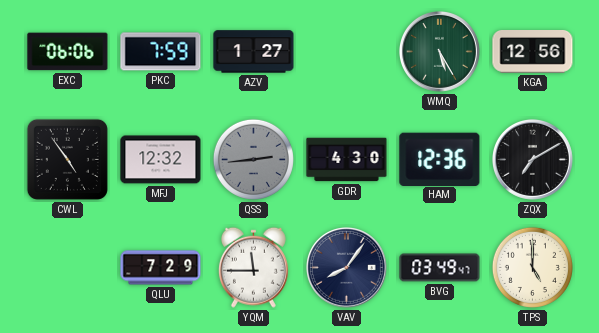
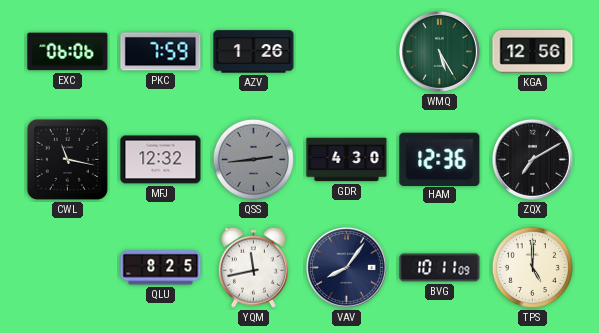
AZV: 1:27 -> 1:26 (254, 52)
CWL: 4:54 -> 11:17 (67, 159)
QLU: 7:29 -> 8:25 (161, 268)
YQM: 11:45 -> 11:43 (253, 267)
BVG: 03:49 -> 10:11 (440, 268)
